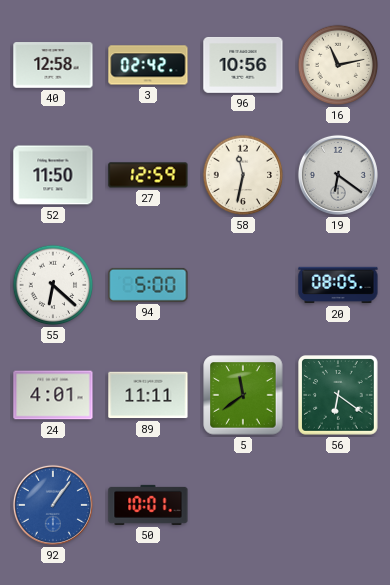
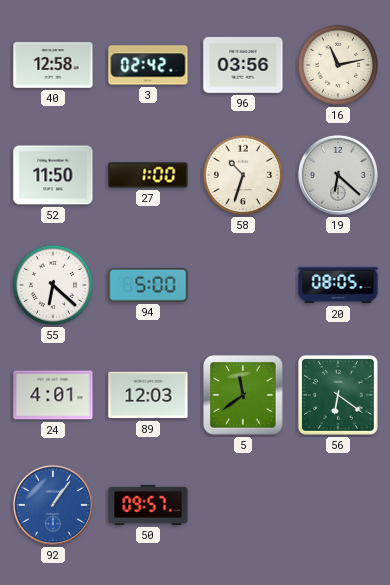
96: 10:56 -> 03:56 (243, 65)
27: 12:59 -> 1:00 (148, 175)
58: 11:32 -> 10:33 (243, 175)
19: 6:21 -> 6:22 (338, 175)
89: 11:11 -> 12:03 (148, 395)
50: 10:01 -> 09:57 (148, 505)
